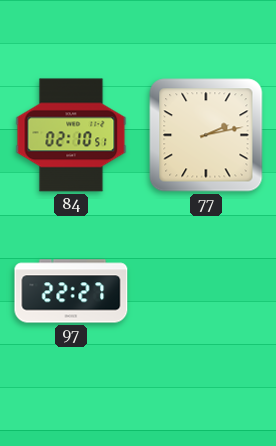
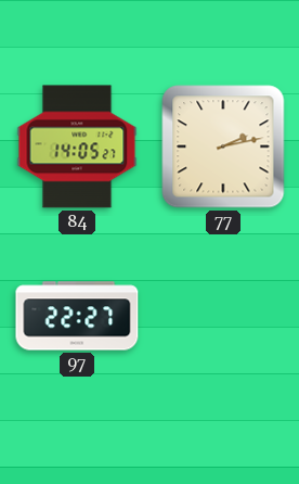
84: 02:10 -> 14:05 (77, 147)
